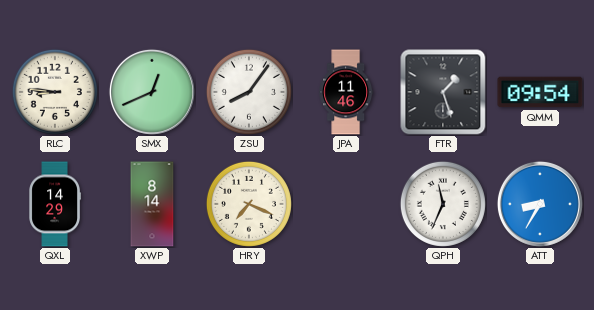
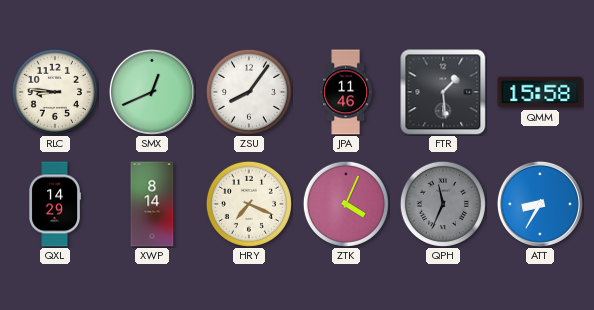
FTR: 1:27 -> 1:29 (443, 92)
QMM: 09:54 -> 15:58 (540, 92)
ZTK: none -> 4:04 (346, 204)
QPH dial: white -> grey (443, 204)
